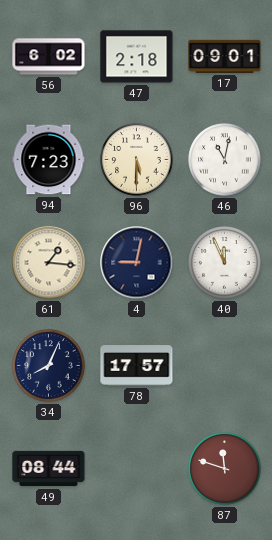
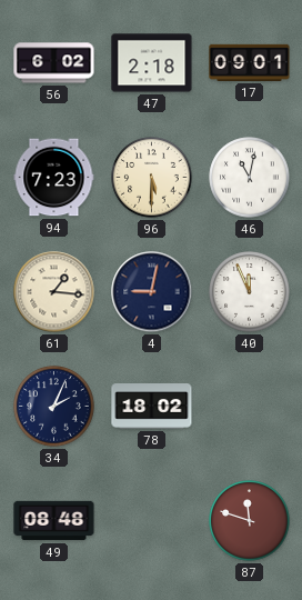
34: 8:04 -> 2:04 (54, 407)
78: 17:57 -> 18:02 (152, 407)
49: 08:44 -> 08:48 (54, 521)
